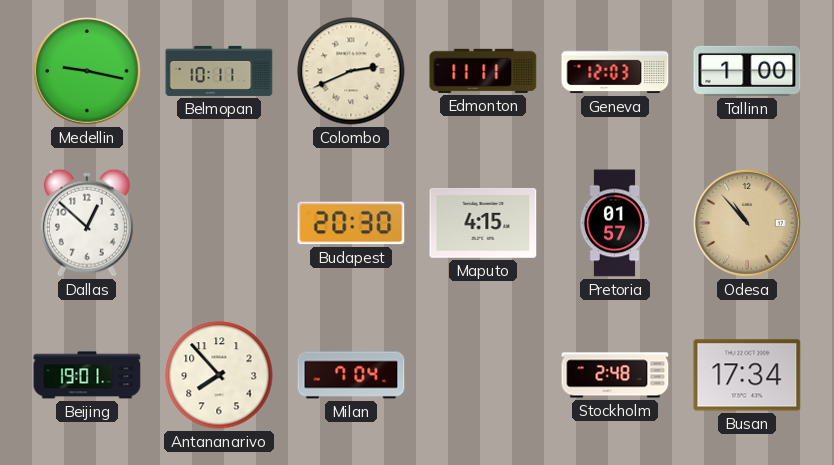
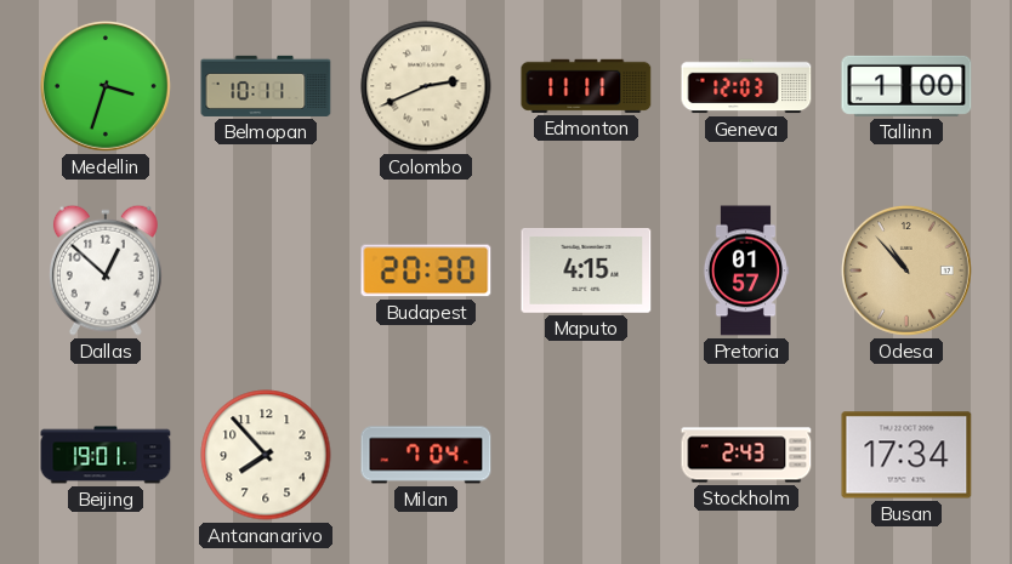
Medellin: 9:17 -> 3:33 (107, 87)
Stockholm: 2:48 -> 2:43 (746, 455)
